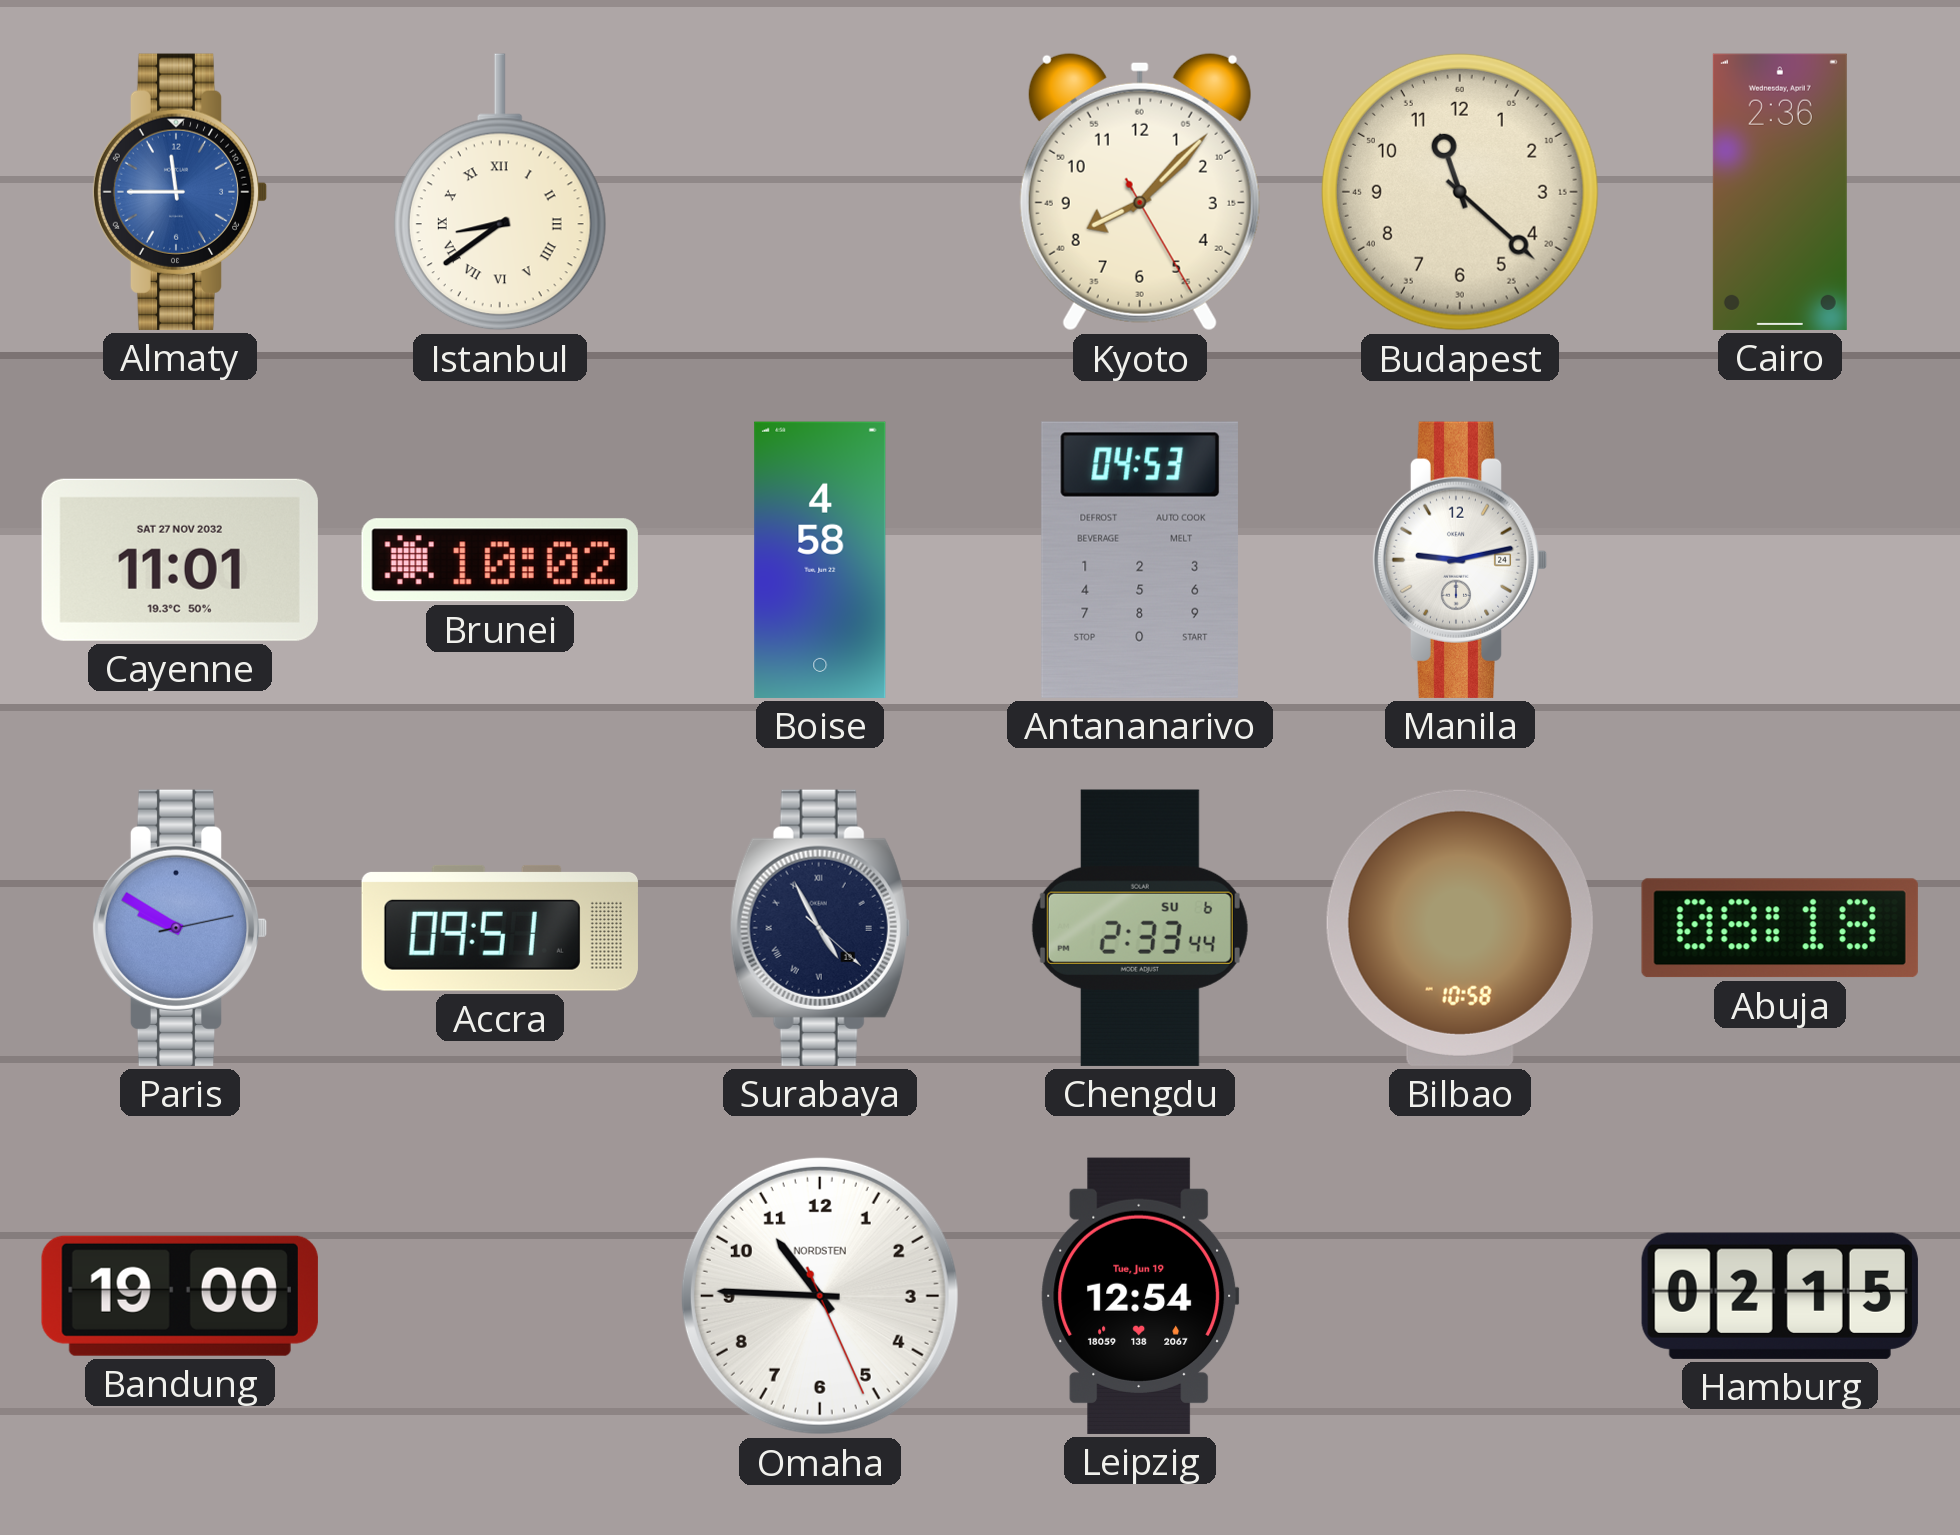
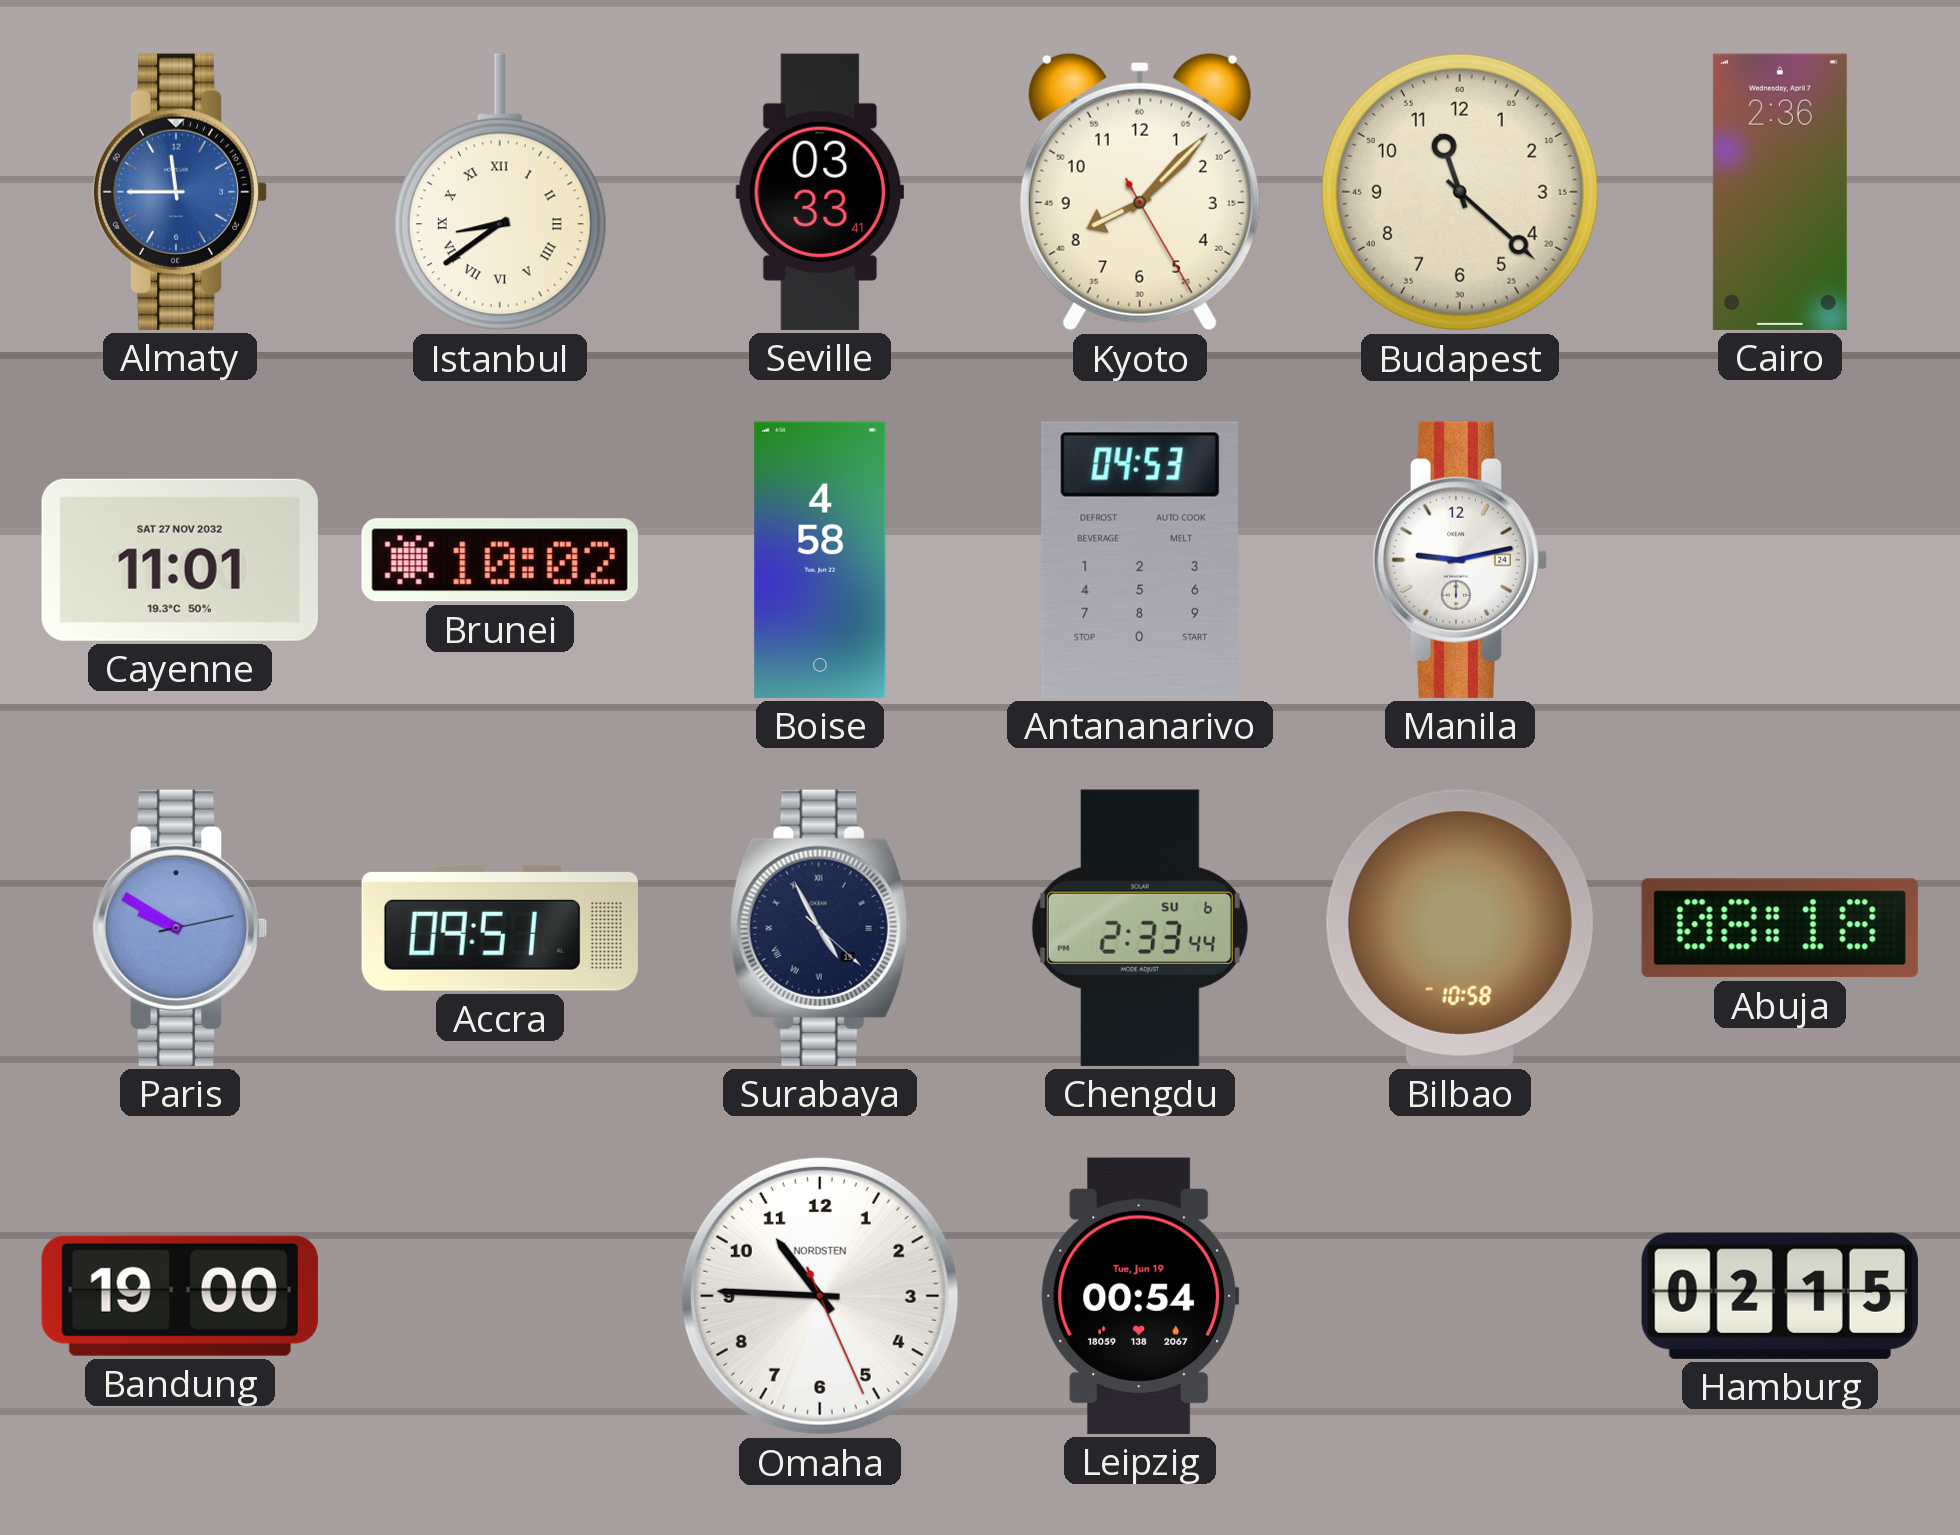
Seville: none -> 03:33 (820, 192)
Leipzig: 12:54 -> 00:54 (1140, 1296)
